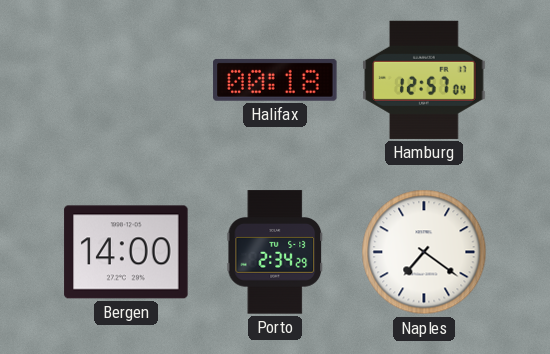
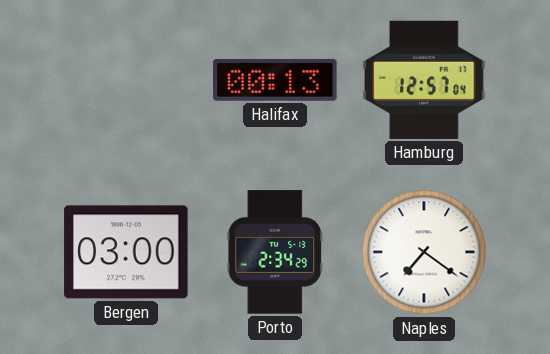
Halifax: 00:18 -> 00:13 (275, 80)
Bergen: 14:00 -> 03:00 (126, 252)
